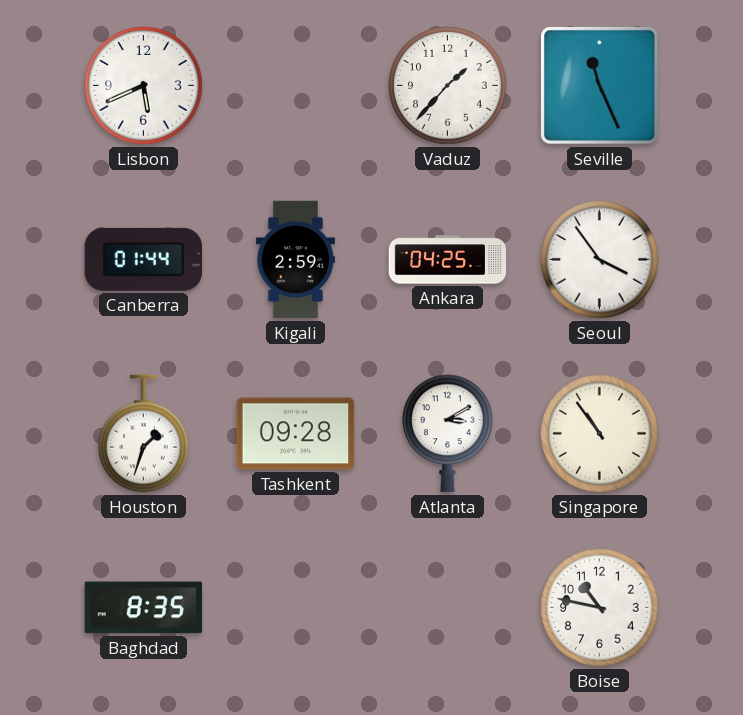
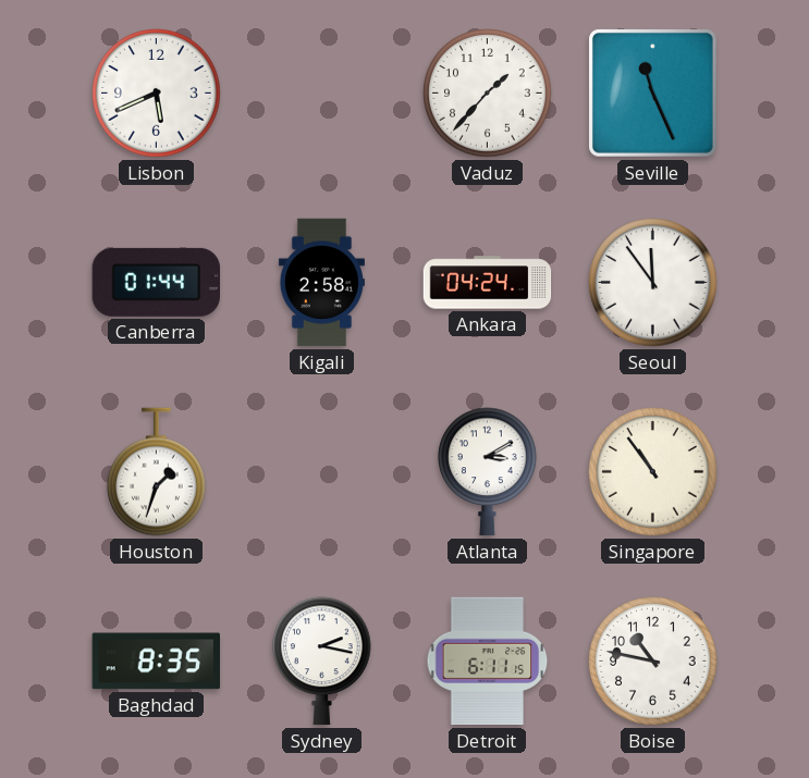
Kigali: 2:59 -> 2:58 (321, 283)
Ankara: 04:25 -> 04:24 (488, 283)
Seoul: 3:54 -> 11:54 (653, 283)
Tashkent: 09:28 -> none (296, 434)
Sydney: none -> 2:17 (322, 662)
Detroit: none -> 6:11 (488, 662)
